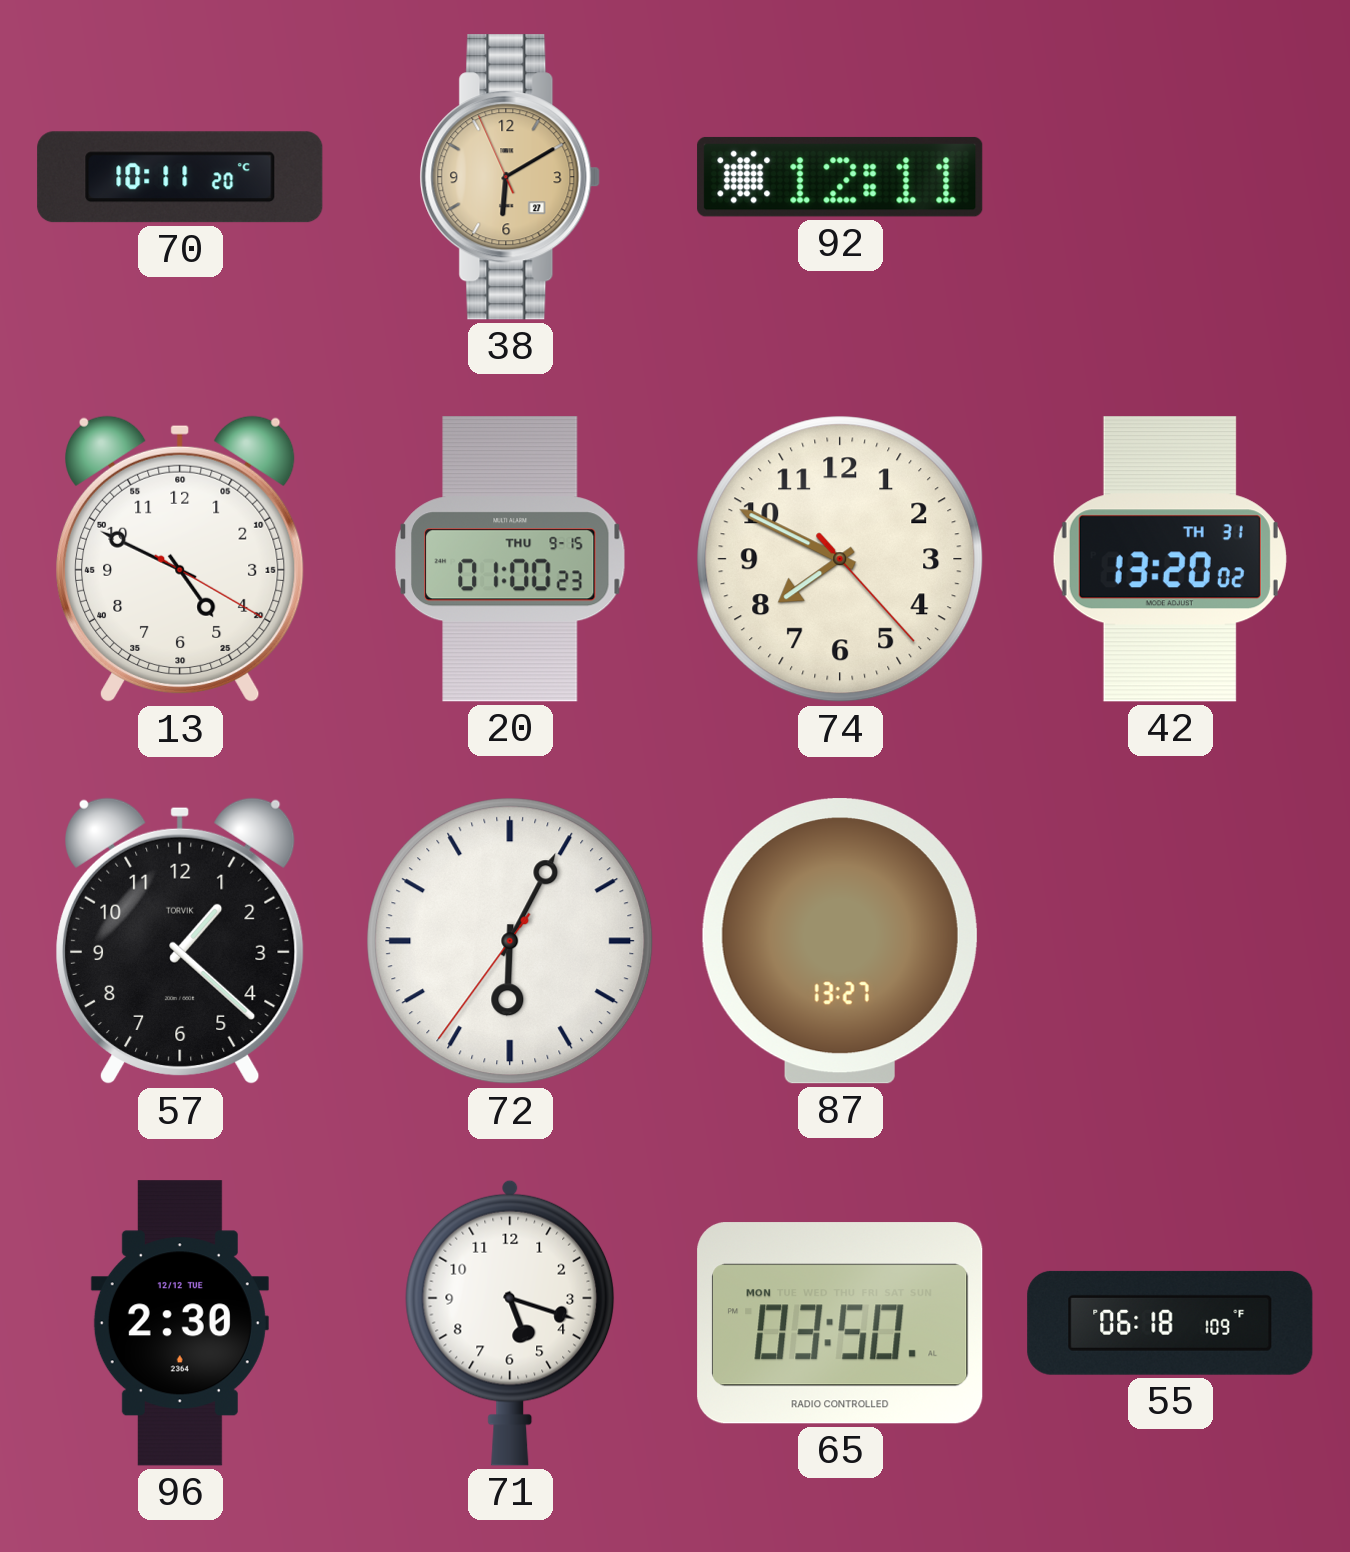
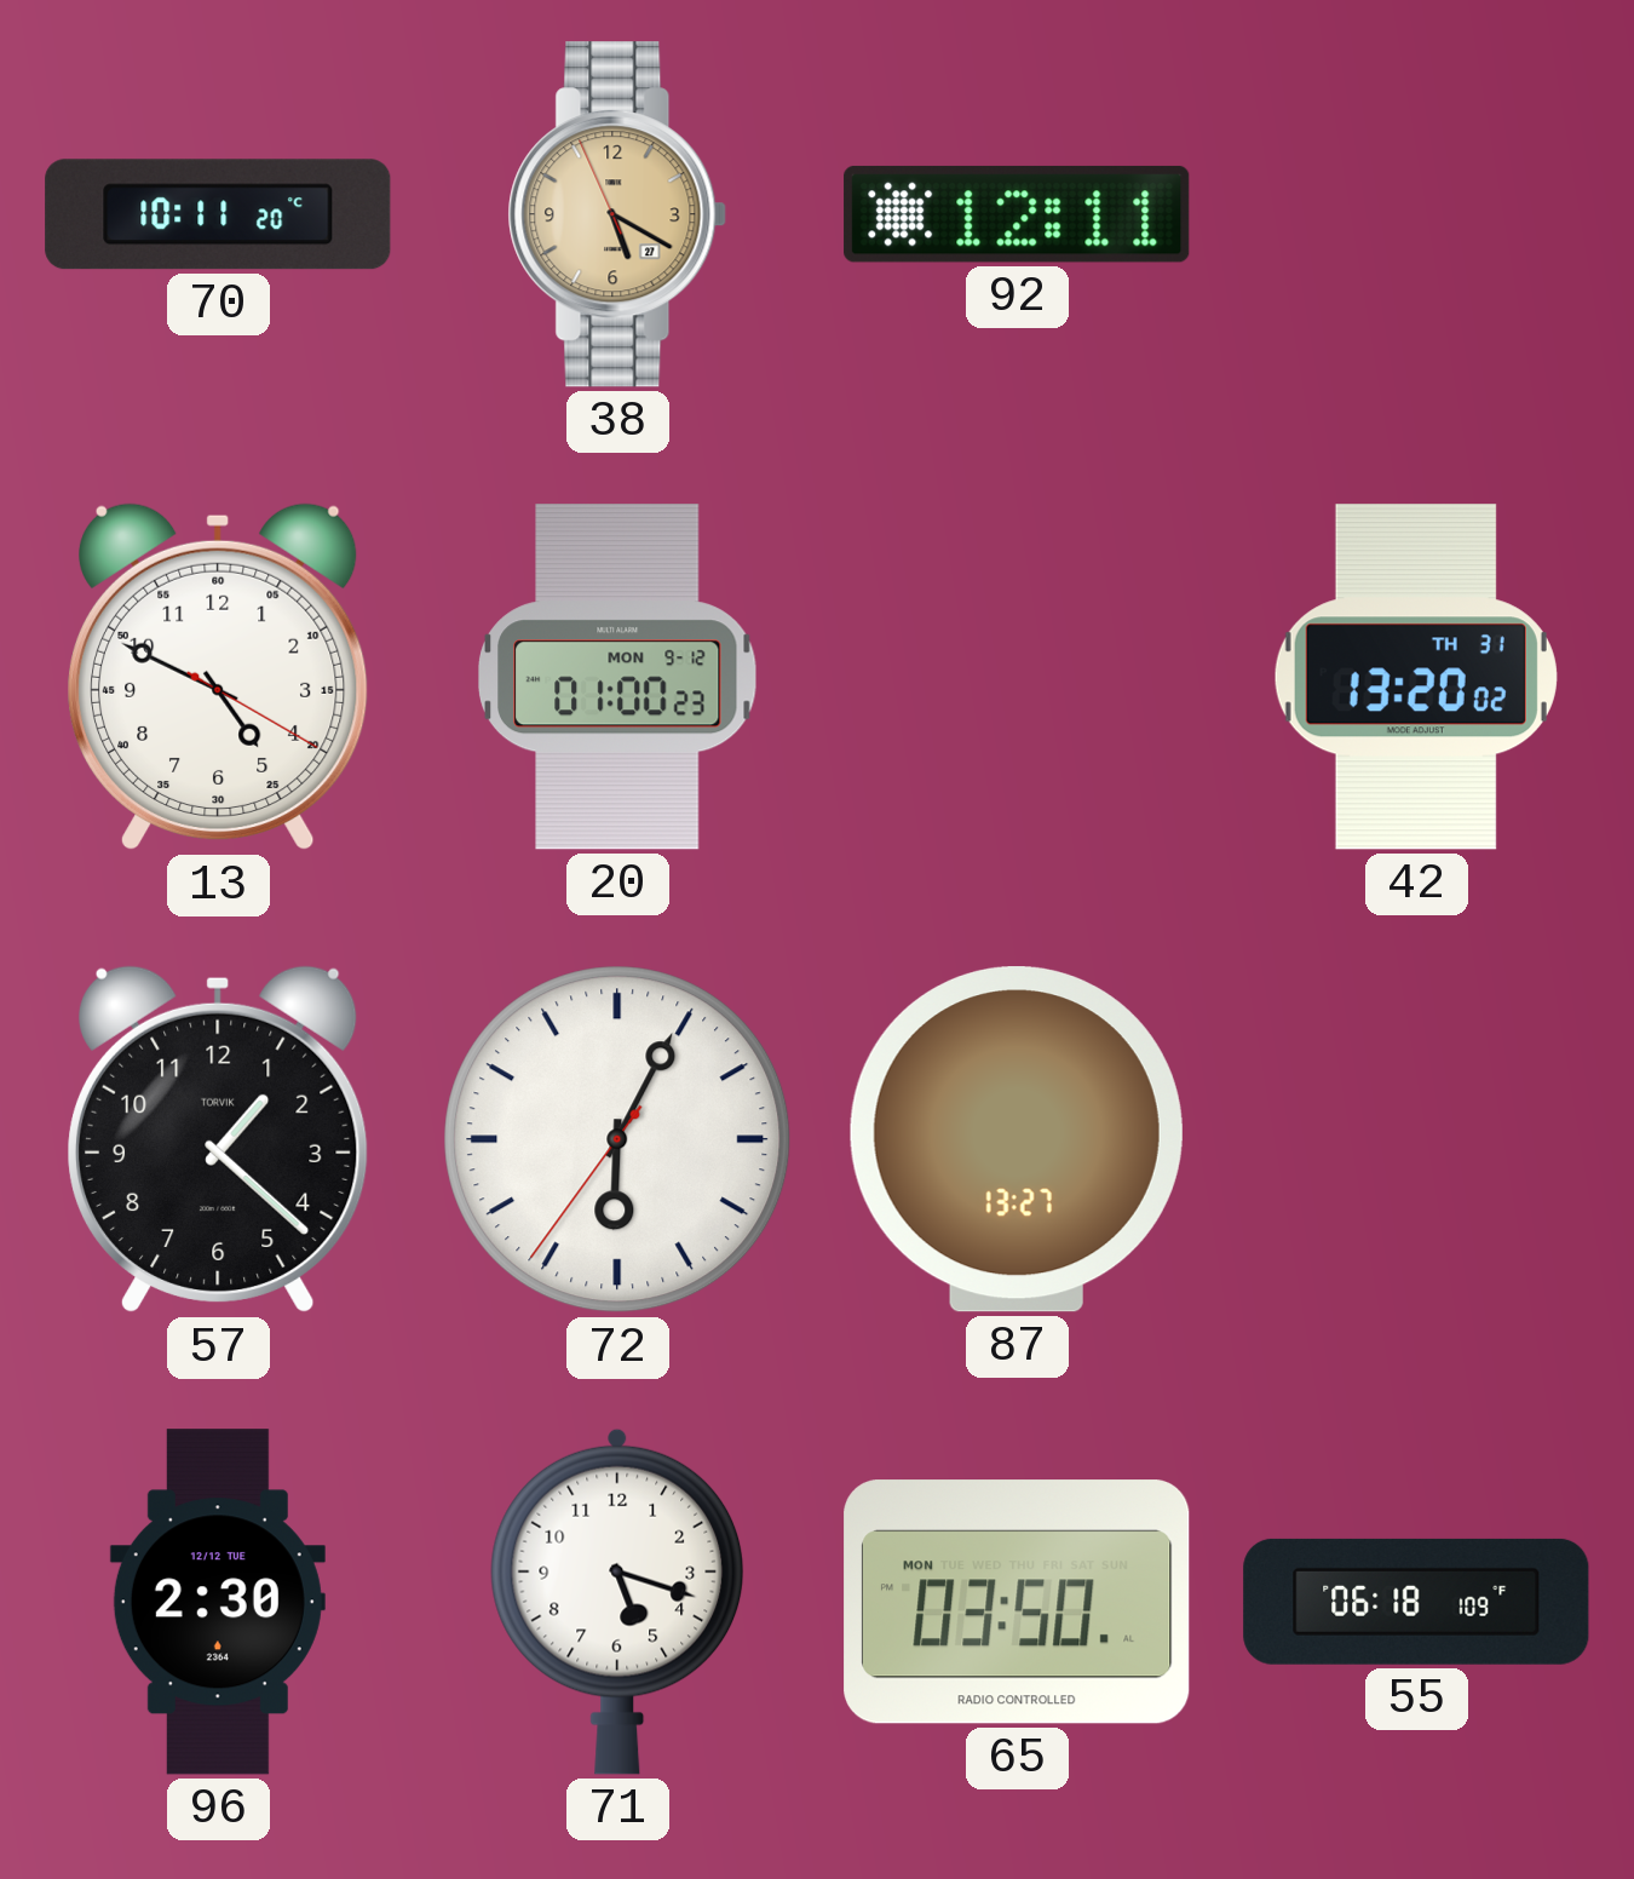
38: 6:09 -> 5:19 (617, 214)
20 date: THU 9-15 -> MON 9-12 (618, 677)
74: 7:49 -> none (840, 559)
